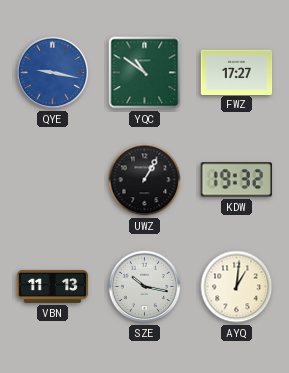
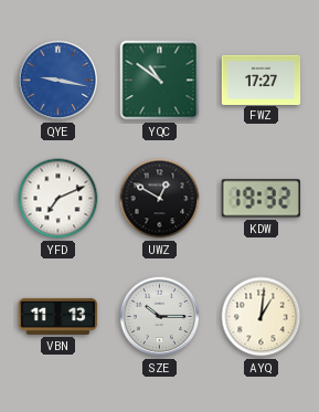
YFD: none -> 7:11 (59, 199)
UWZ: 1:05 -> 12:50 (160, 199)
SZE: 10:17 -> 10:15 (160, 317)
